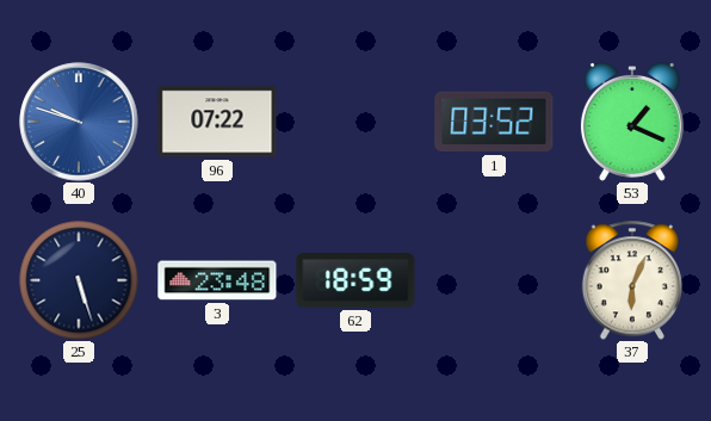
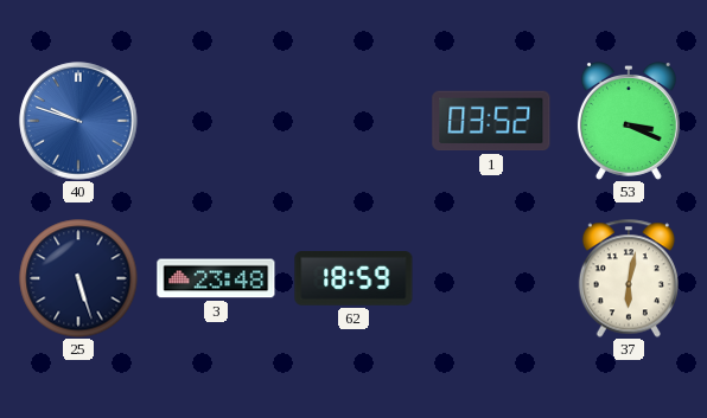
96: 07:22 -> none (217, 122)
53: 1:19 -> 3:19 (629, 122)
37: 6:04 -> 6:02 (629, 278)
